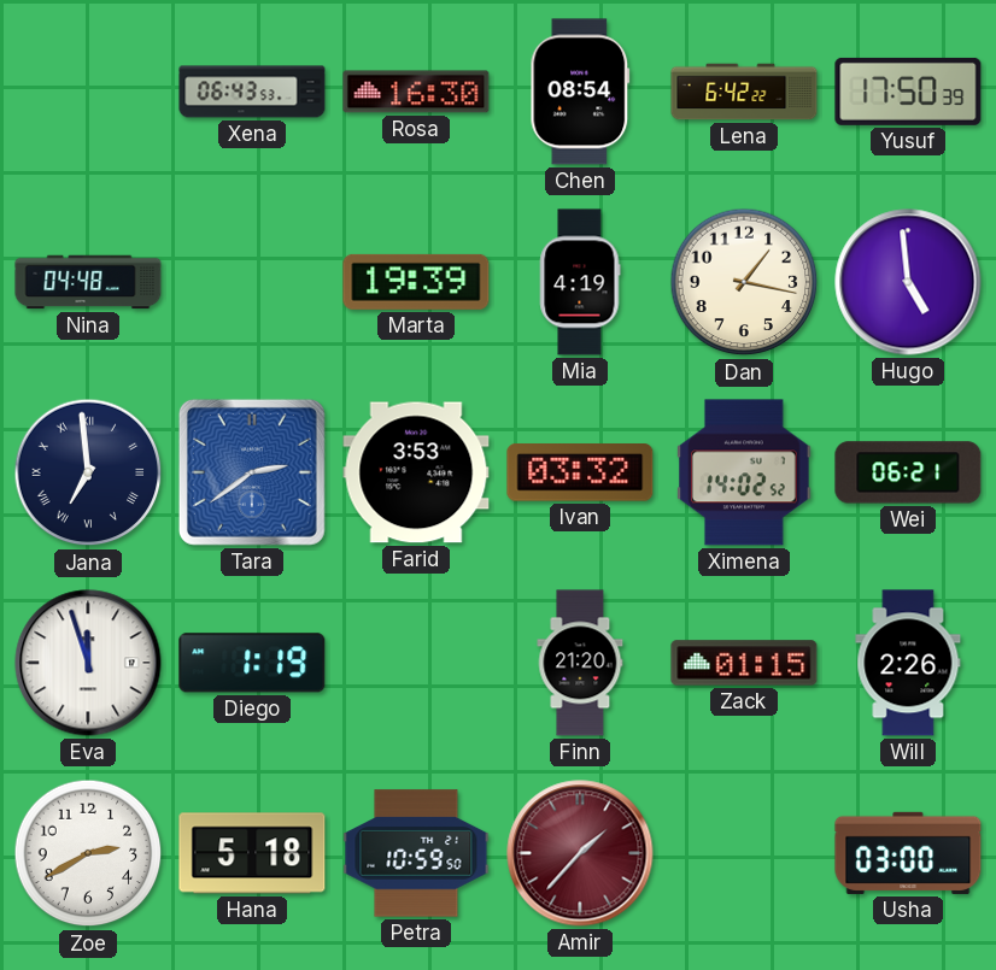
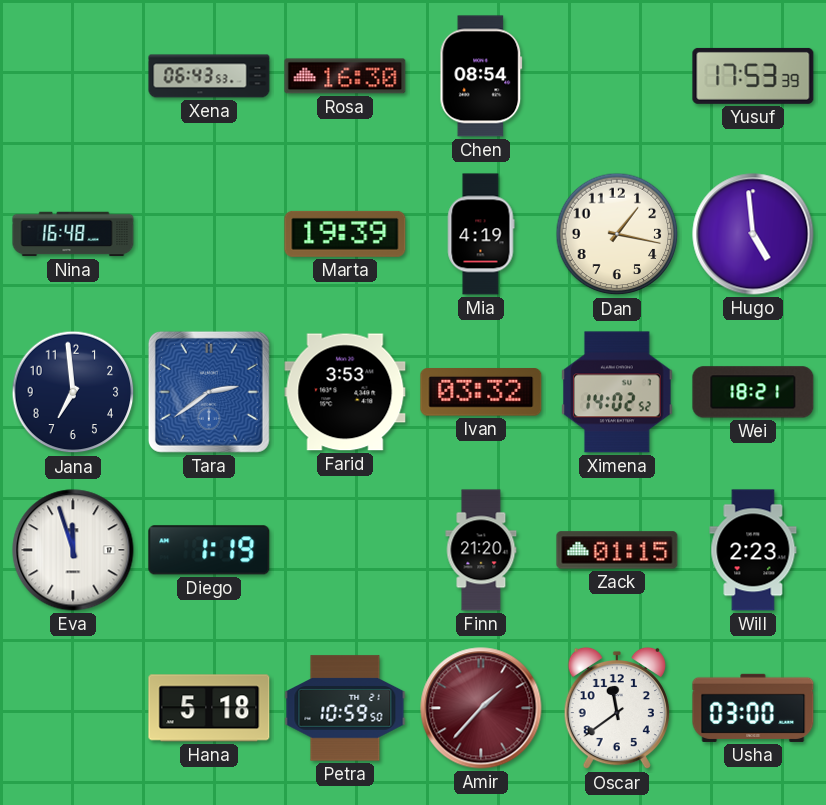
Lena: 6:42 -> none (744, 92)
Yusuf: 17:50 -> 17:53 (753, 76)
Nina: 04:48 -> 16:48 (73, 234)
Jana numerals: Roman -> Arabic (73, 392)
Wei: 06:21 -> 18:21 (753, 392)
Will: 2:26 -> 2:23 (753, 550)
Zoe: 2:40 -> none (88, 853)
Oscar: none -> 11:39 (617, 708)
